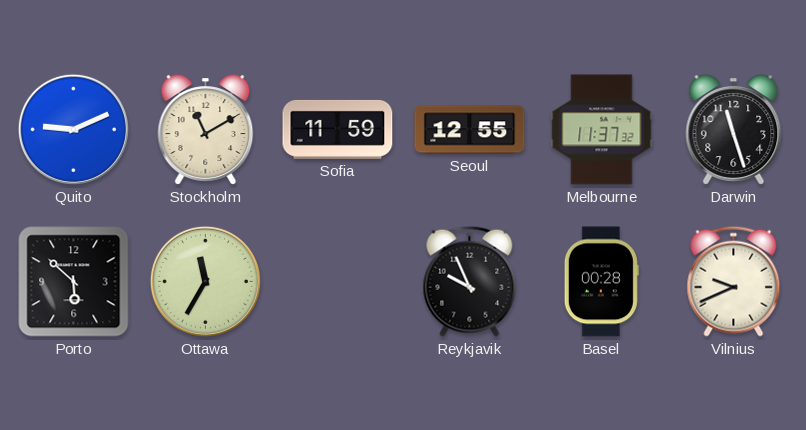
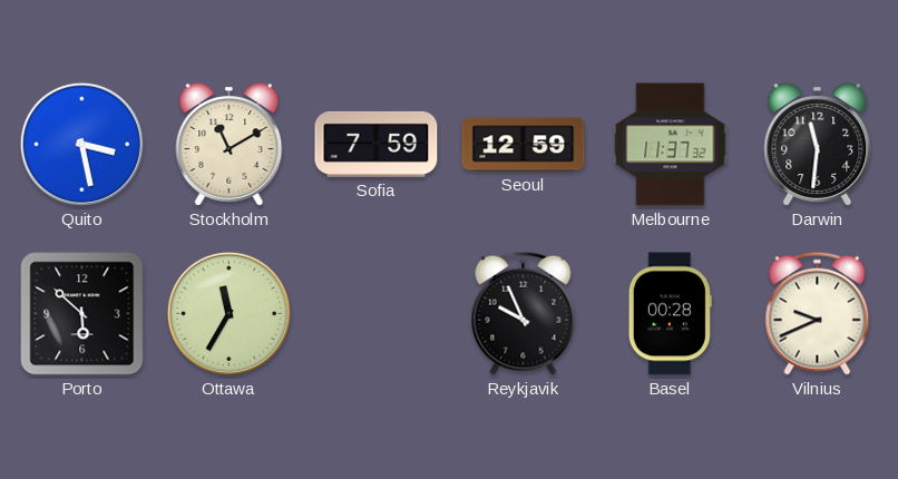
Quito: 9:11 -> 3:28 (81, 144)
Sofia: 11:59 -> 7:59 (377, 144)
Seoul: 12:55 -> 12:59 (524, 145)
Darwin: 11:27 -> 11:31 (818, 145)
